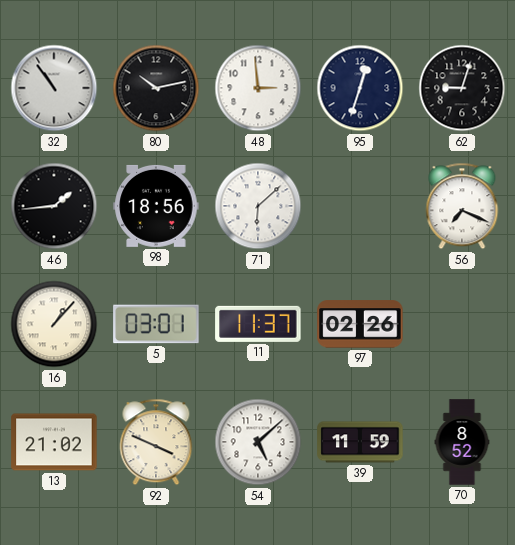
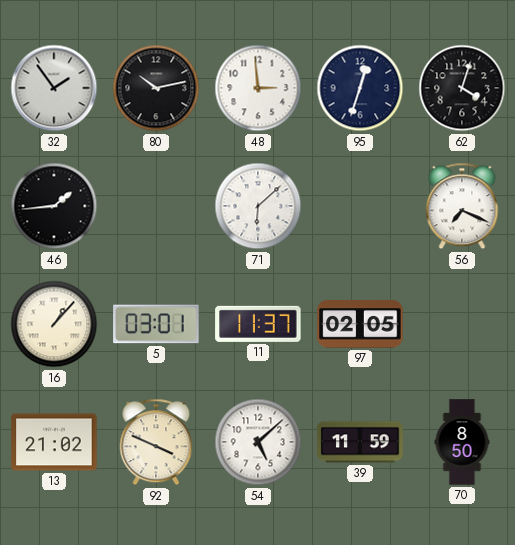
32: 10:54 -> 1:54 (54, 88)
62: 9:03 -> 4:03 (462, 88)
98: 18:56 -> none (156, 206)
97: 02:26 -> 02:05 (360, 324)
70: 8:52 -> 8:50 (462, 442)
